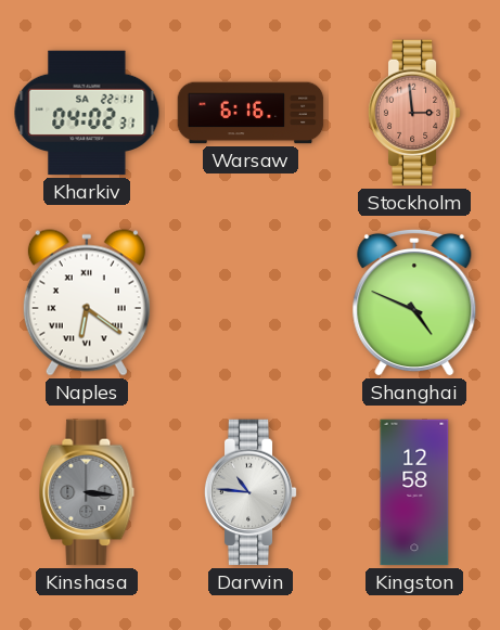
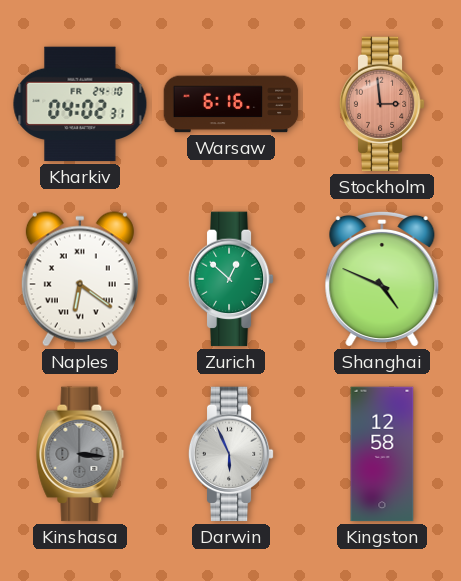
Kharkiv date: SA 22-11 -> FR 24-10 (80, 104)
Zurich: none -> 12:52 (231, 279)
Darwin: 10:46 -> 5:56 (231, 454)
